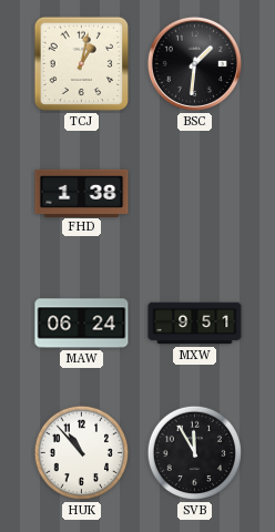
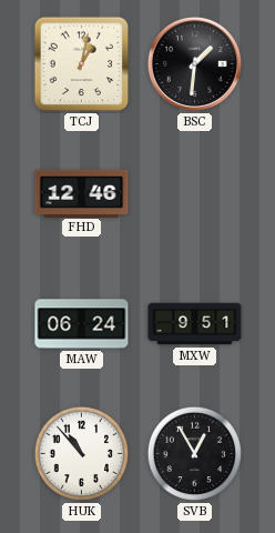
FHD: 1:38 -> 12:46 (82, 193)
SVB: 11:55 -> 12:55 (195, 454)
